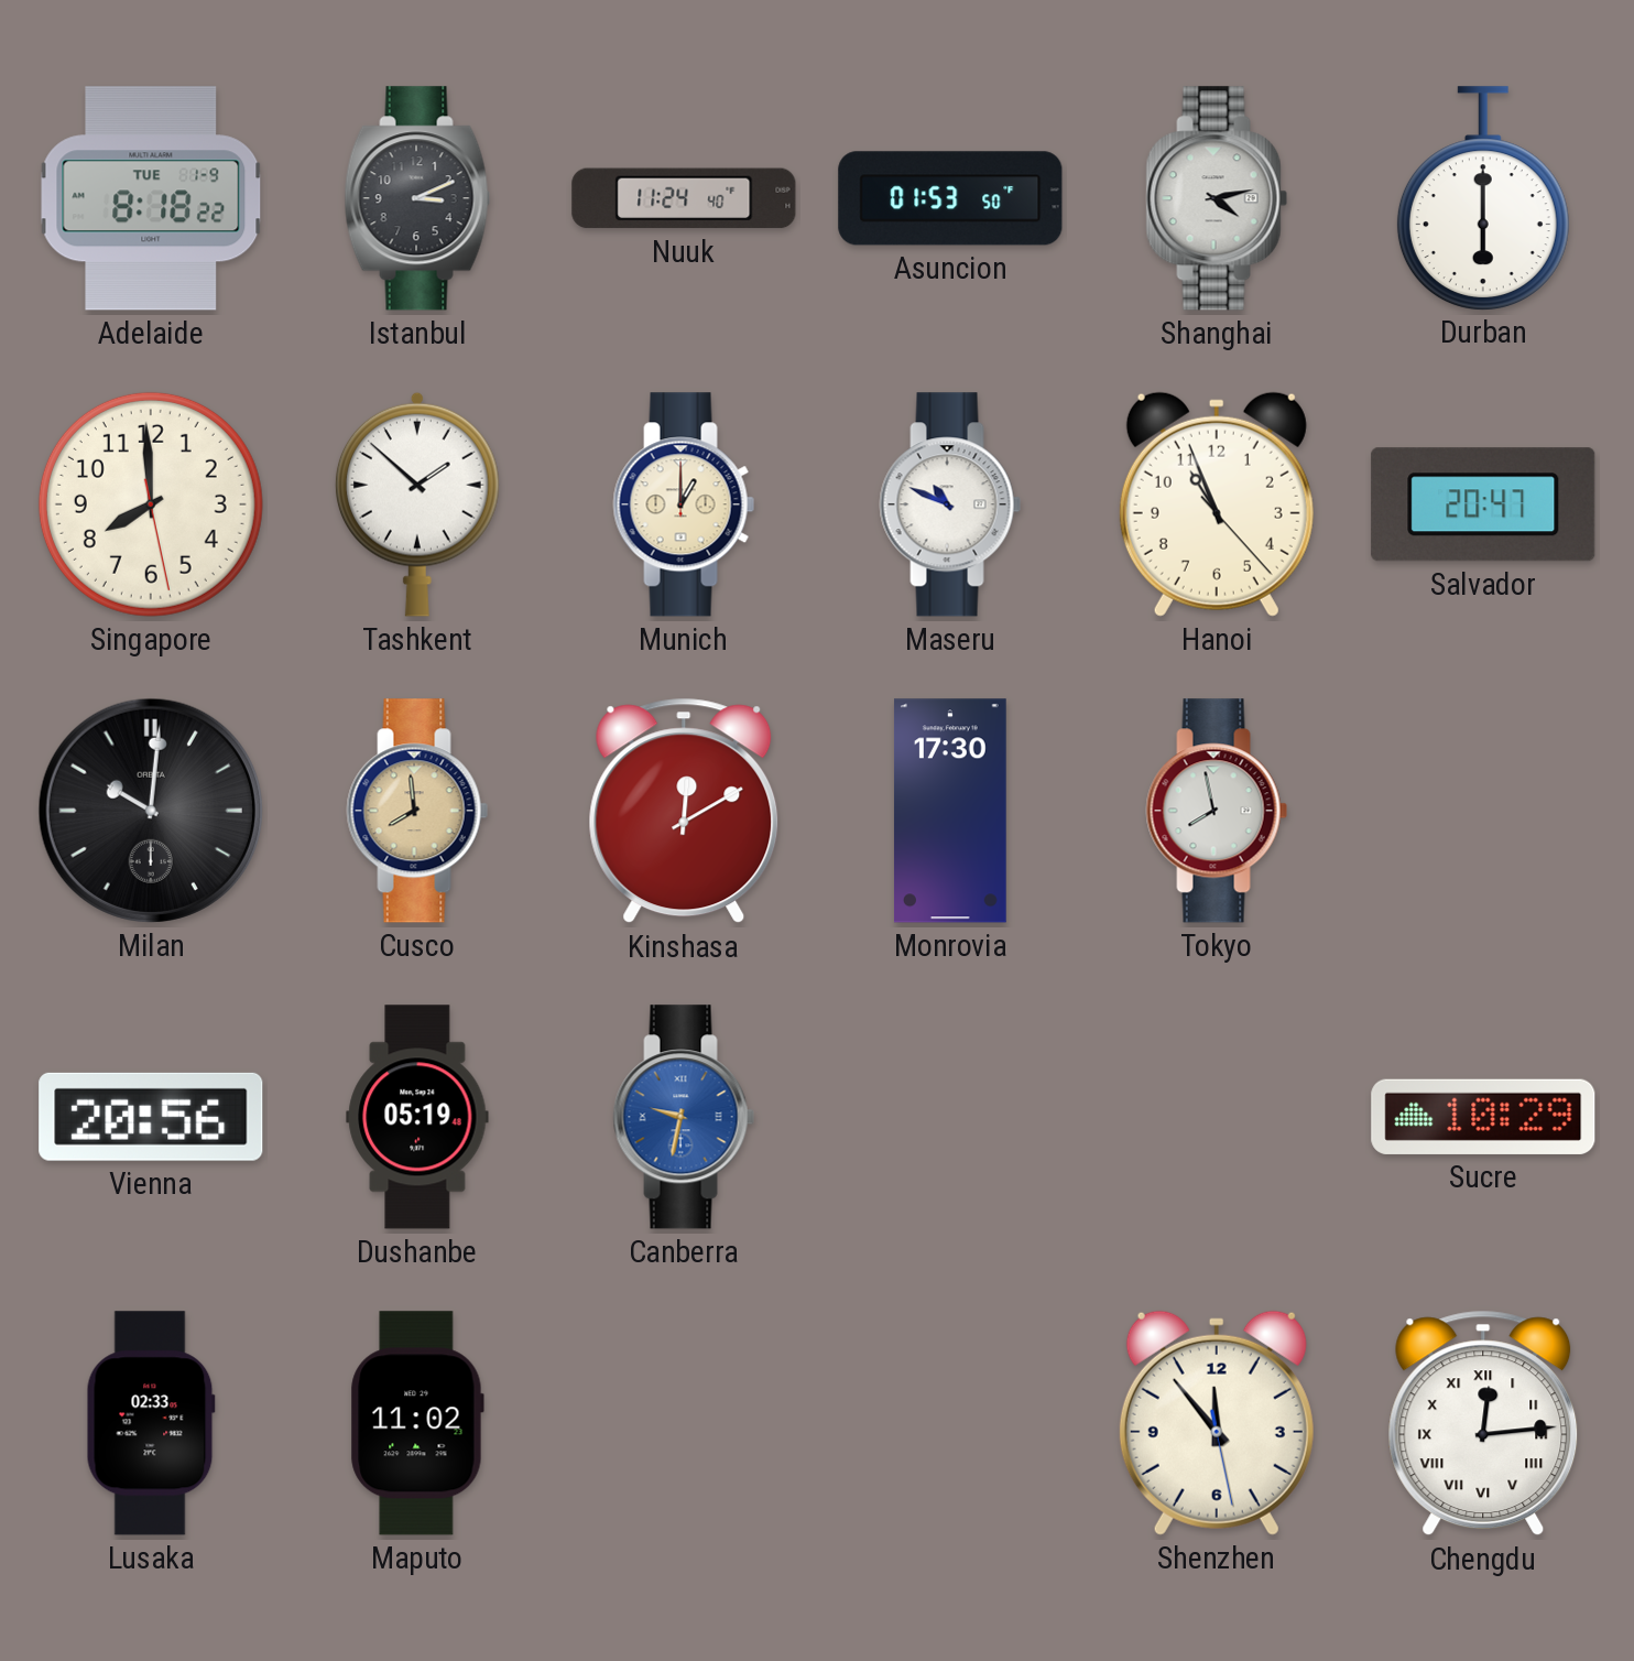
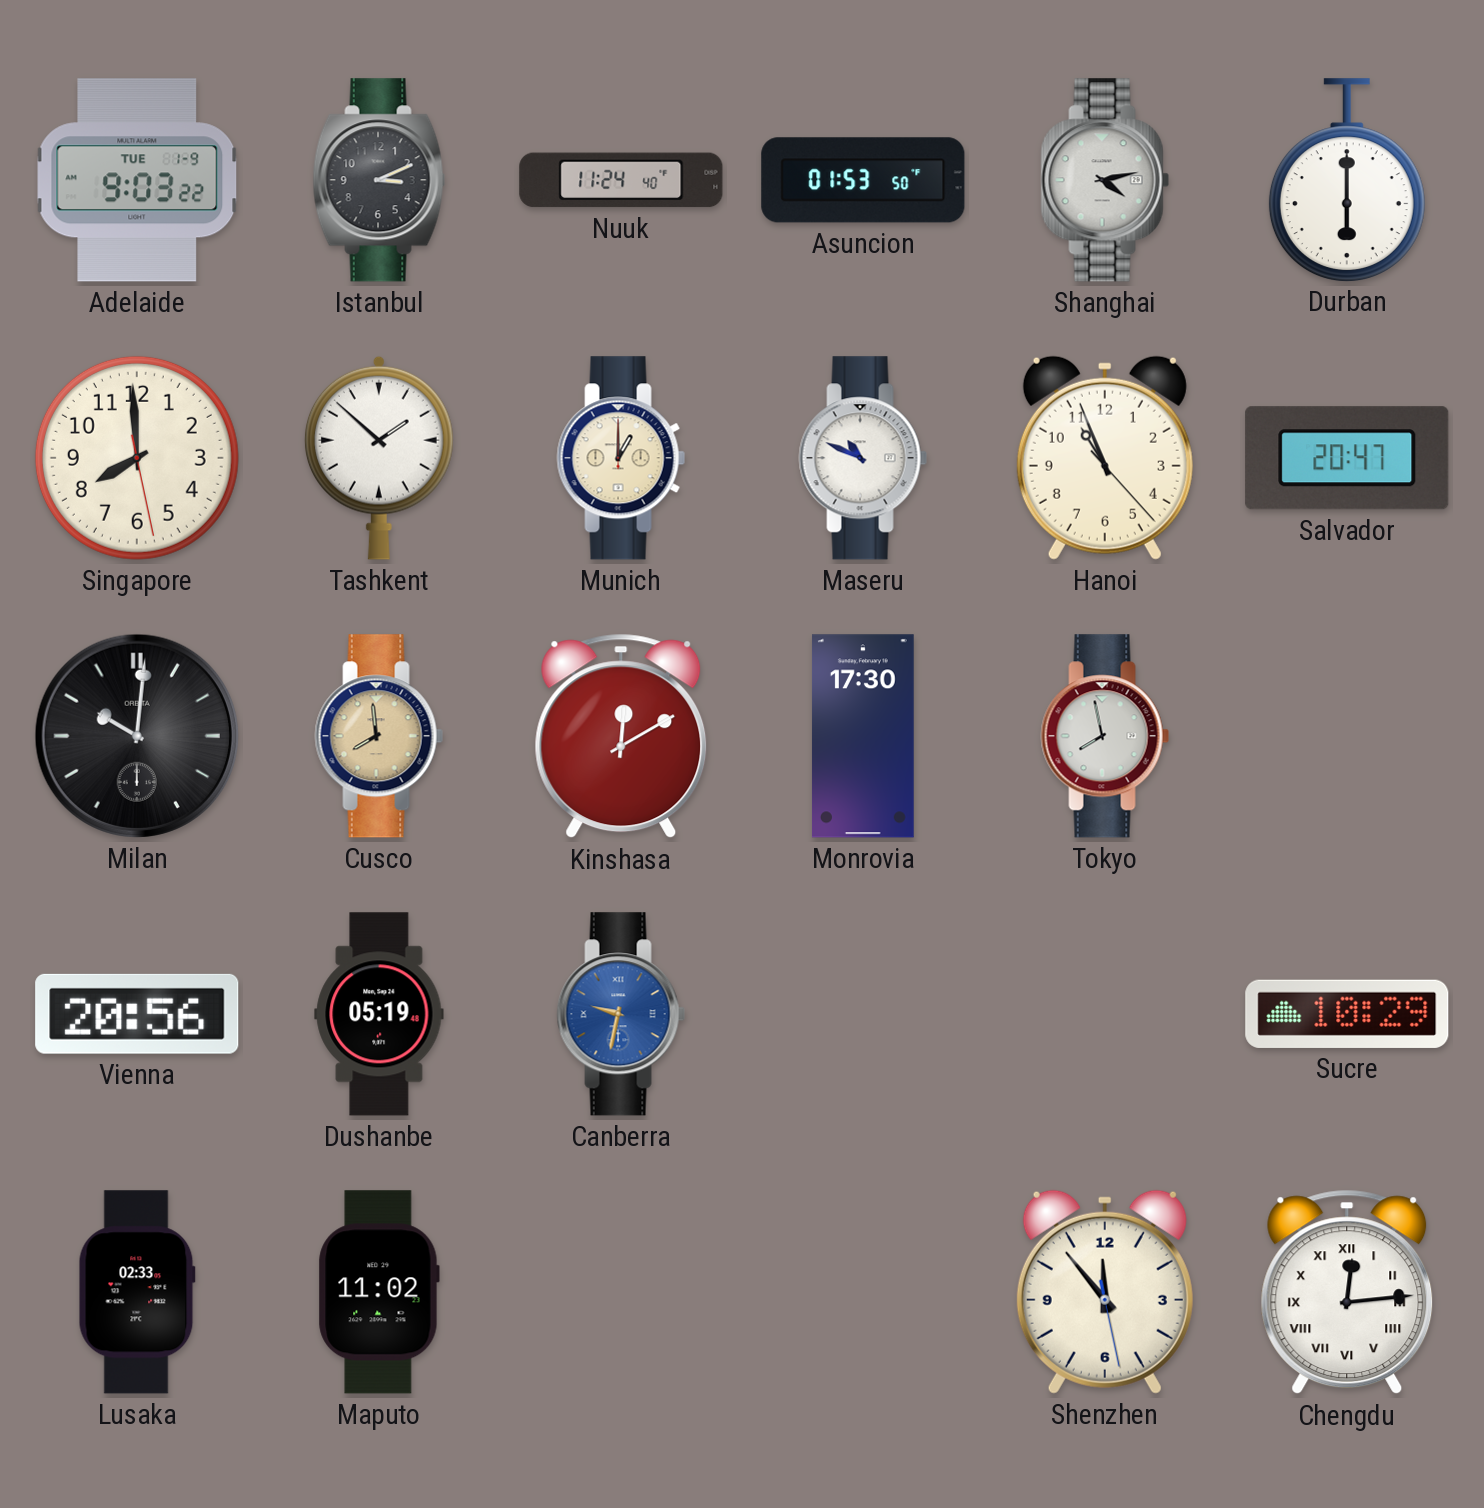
Adelaide: 8:18 -> 9:03 (137, 180)
